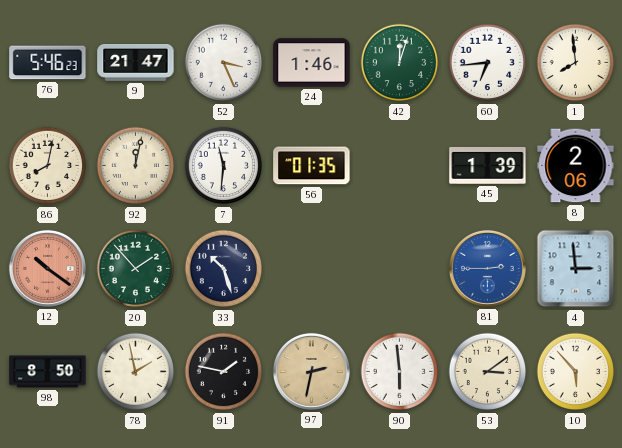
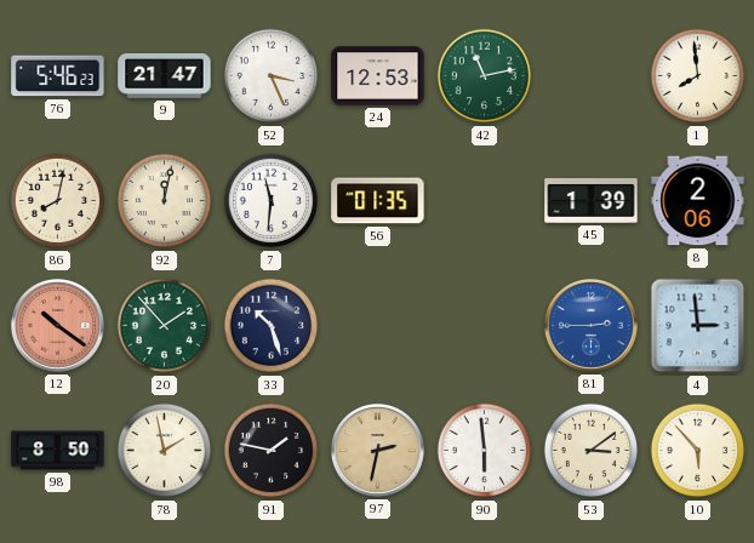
24: 1:46 -> 12:53 (378, 76)
42: 12:03 -> 11:13 (485, 76)
60: 6:44 -> none (488, 63)
